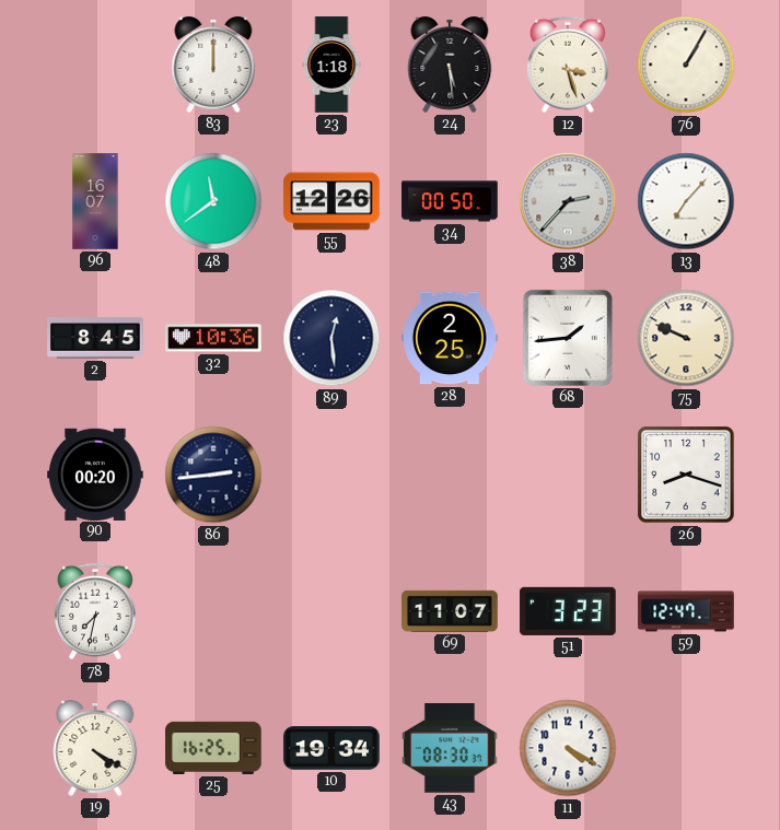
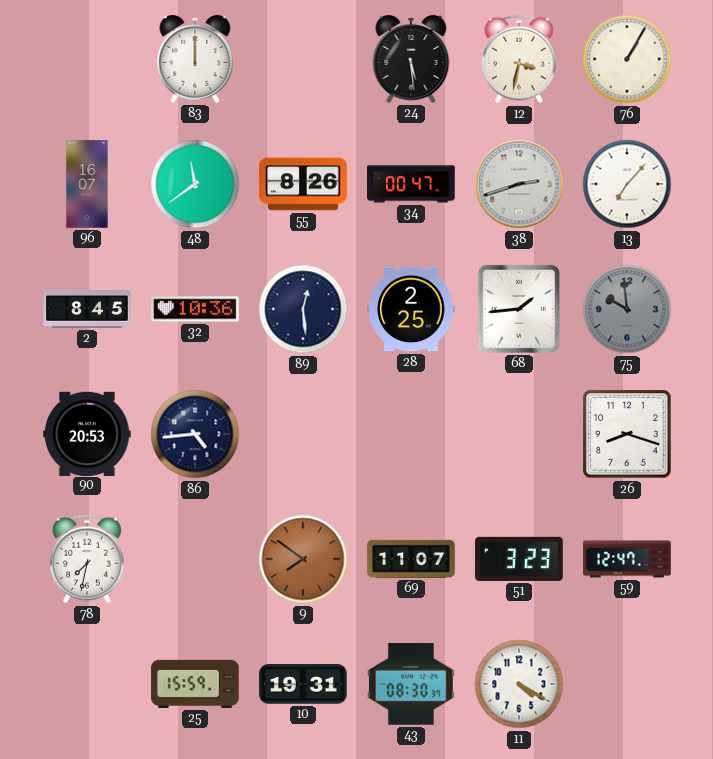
23: 1:18 -> none (331, 65)
12: 3:27 -> 3:32 (519, 59)
55: 12:26 -> 8:26 (303, 184)
34: 00:50 -> 00:47 (411, 184)
38: 2:37 -> 2:42 (519, 184)
75: 9:49 -> 9:59 (627, 309)
75 dial: cream -> grey (627, 309)
90: 00:20 -> 20:53 (87, 433)
86: 2:44 -> 4:44 (195, 434)
9: none -> 7:51 (303, 559)
19: 4:20 -> none (95, 748)
25: 16:25 -> 15:59 (195, 684)
10: 19:34 -> 19:31 (303, 684)
